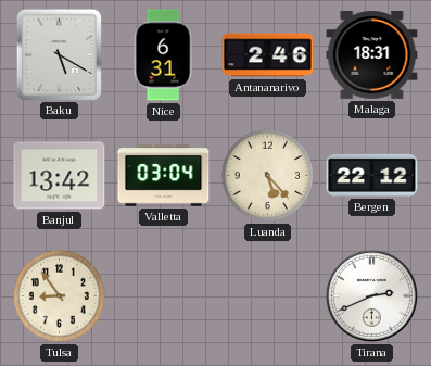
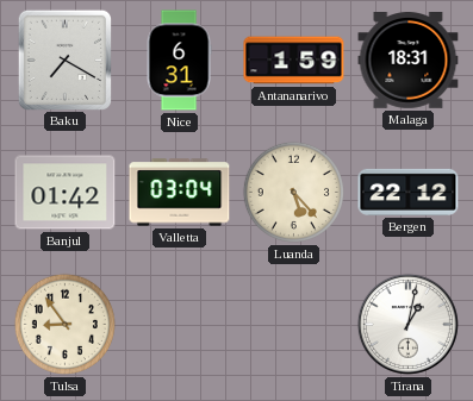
Baku: 5:20 -> 7:20 (64, 59)
Antananarivo: 2:46 -> 1:59 (294, 61)
Banjul: 13:42 -> 01:42 (66, 193)
Tirana: 2:41 -> 1:02 (407, 324)
